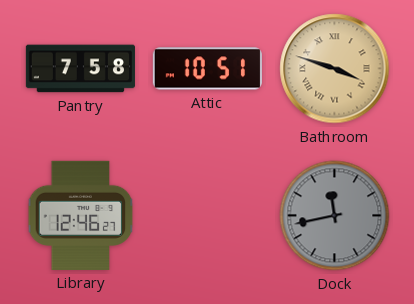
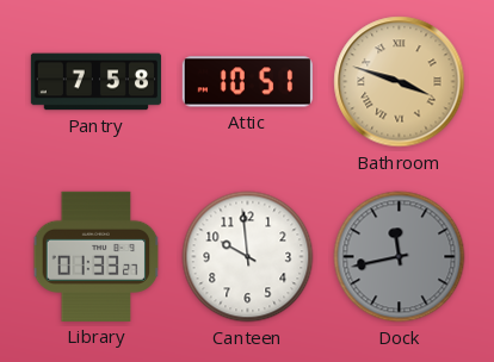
Library: 12:46 -> 01:33 (97, 256)
Canteen: none -> 9:59 (248, 257)
